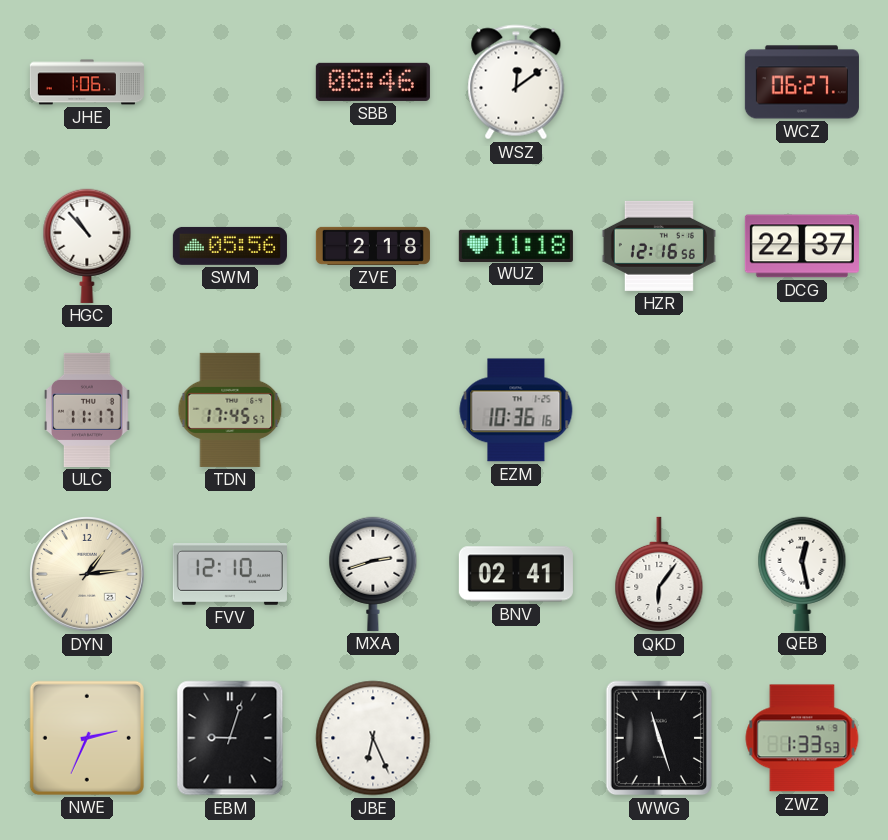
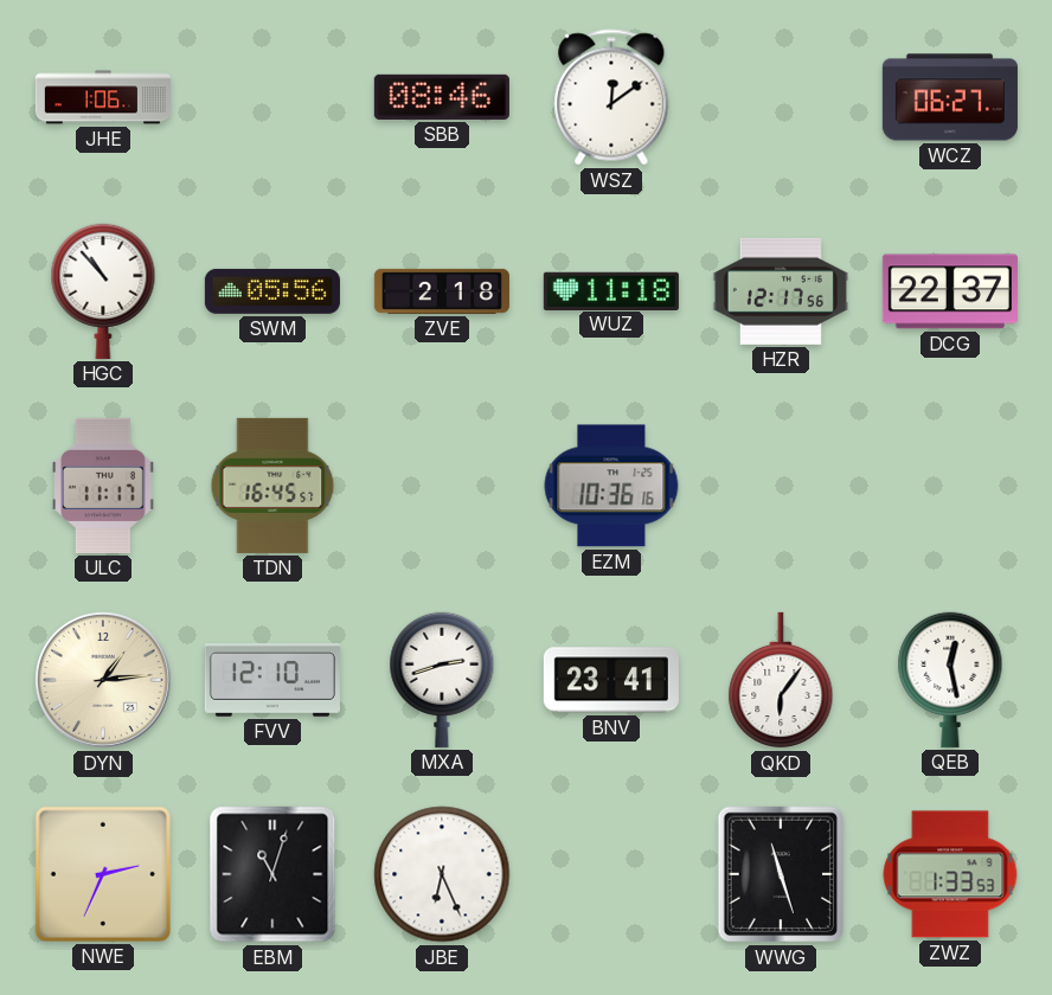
HZR: 12:16 -> 12:17 (781, 291)
TDN: 17:45 -> 16:45 (272, 486)
BNV: 02:41 -> 23:41 (611, 680)
EBM: 9:03 -> 11:03 (272, 874)
